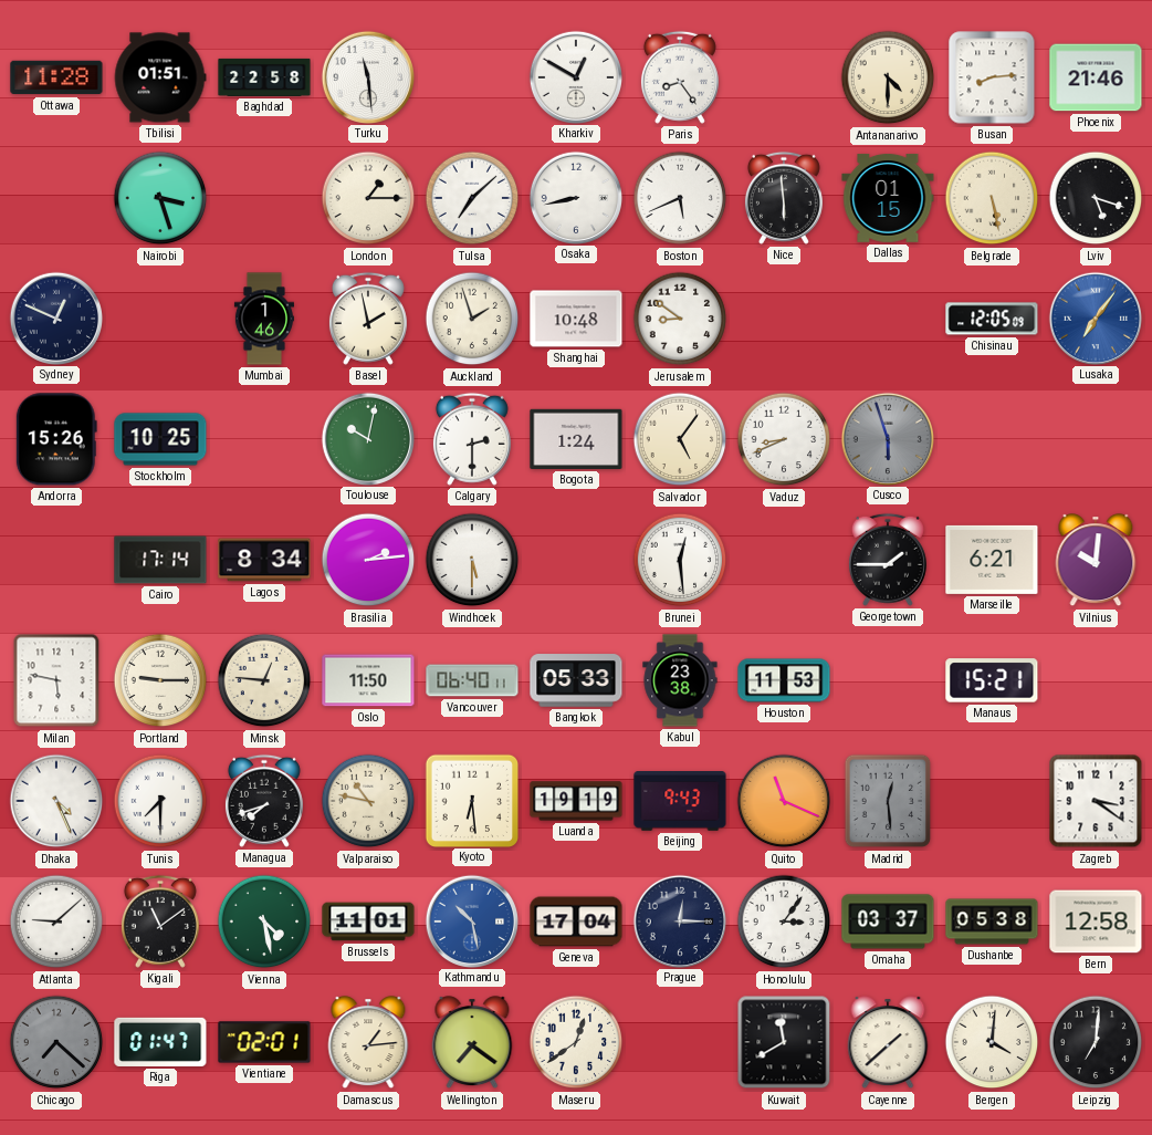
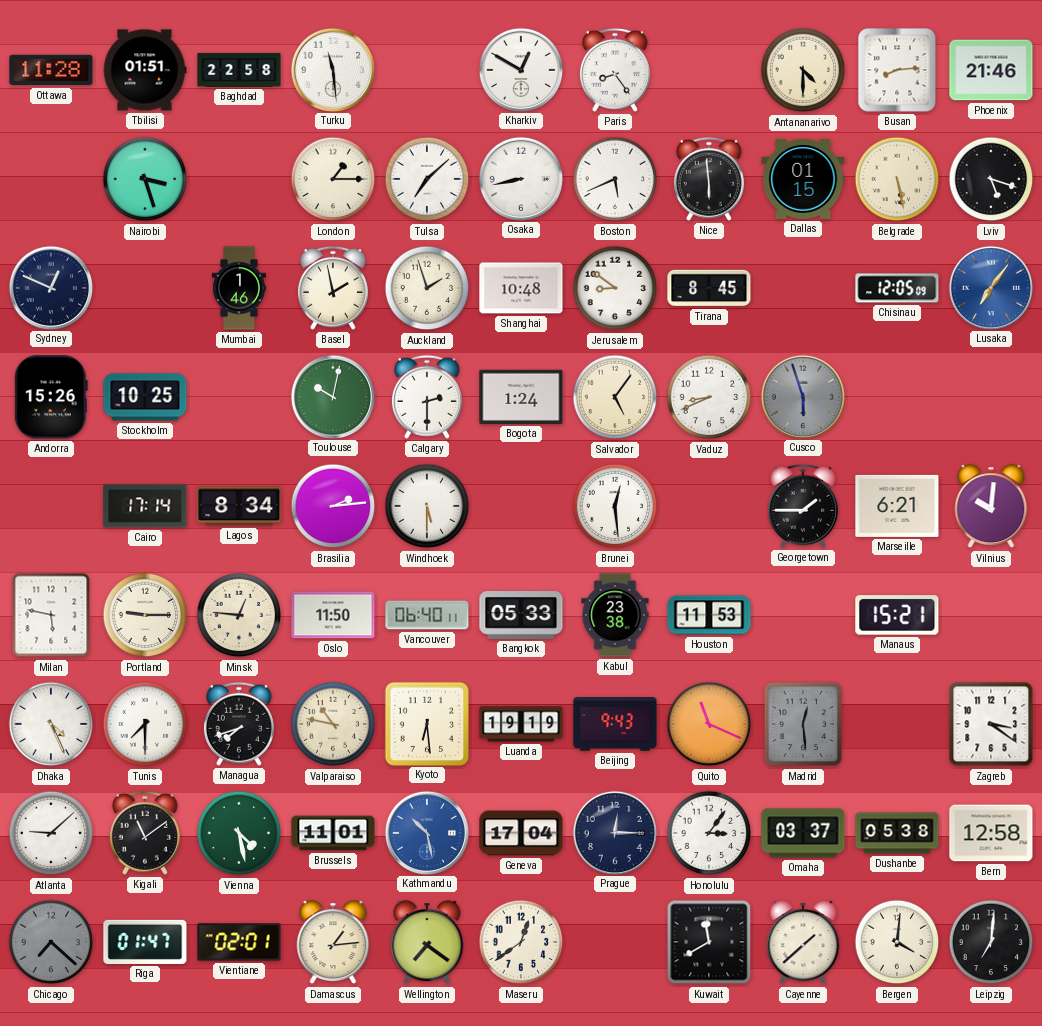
Tirana: none -> 8:45 (709, 288)
